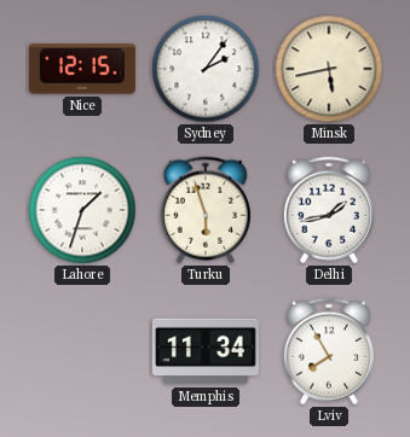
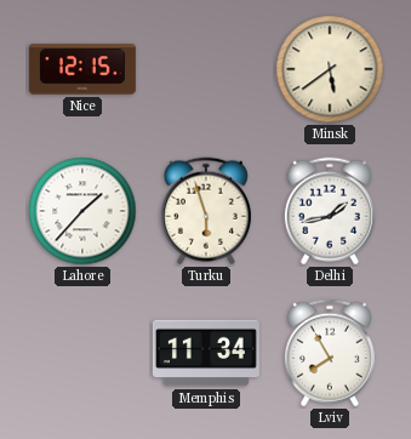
Sydney: 2:06 -> none (206, 69)
Minsk: 5:43 -> 5:39 (330, 69)
Lahore: 1:33 -> 1:37 (82, 211)
